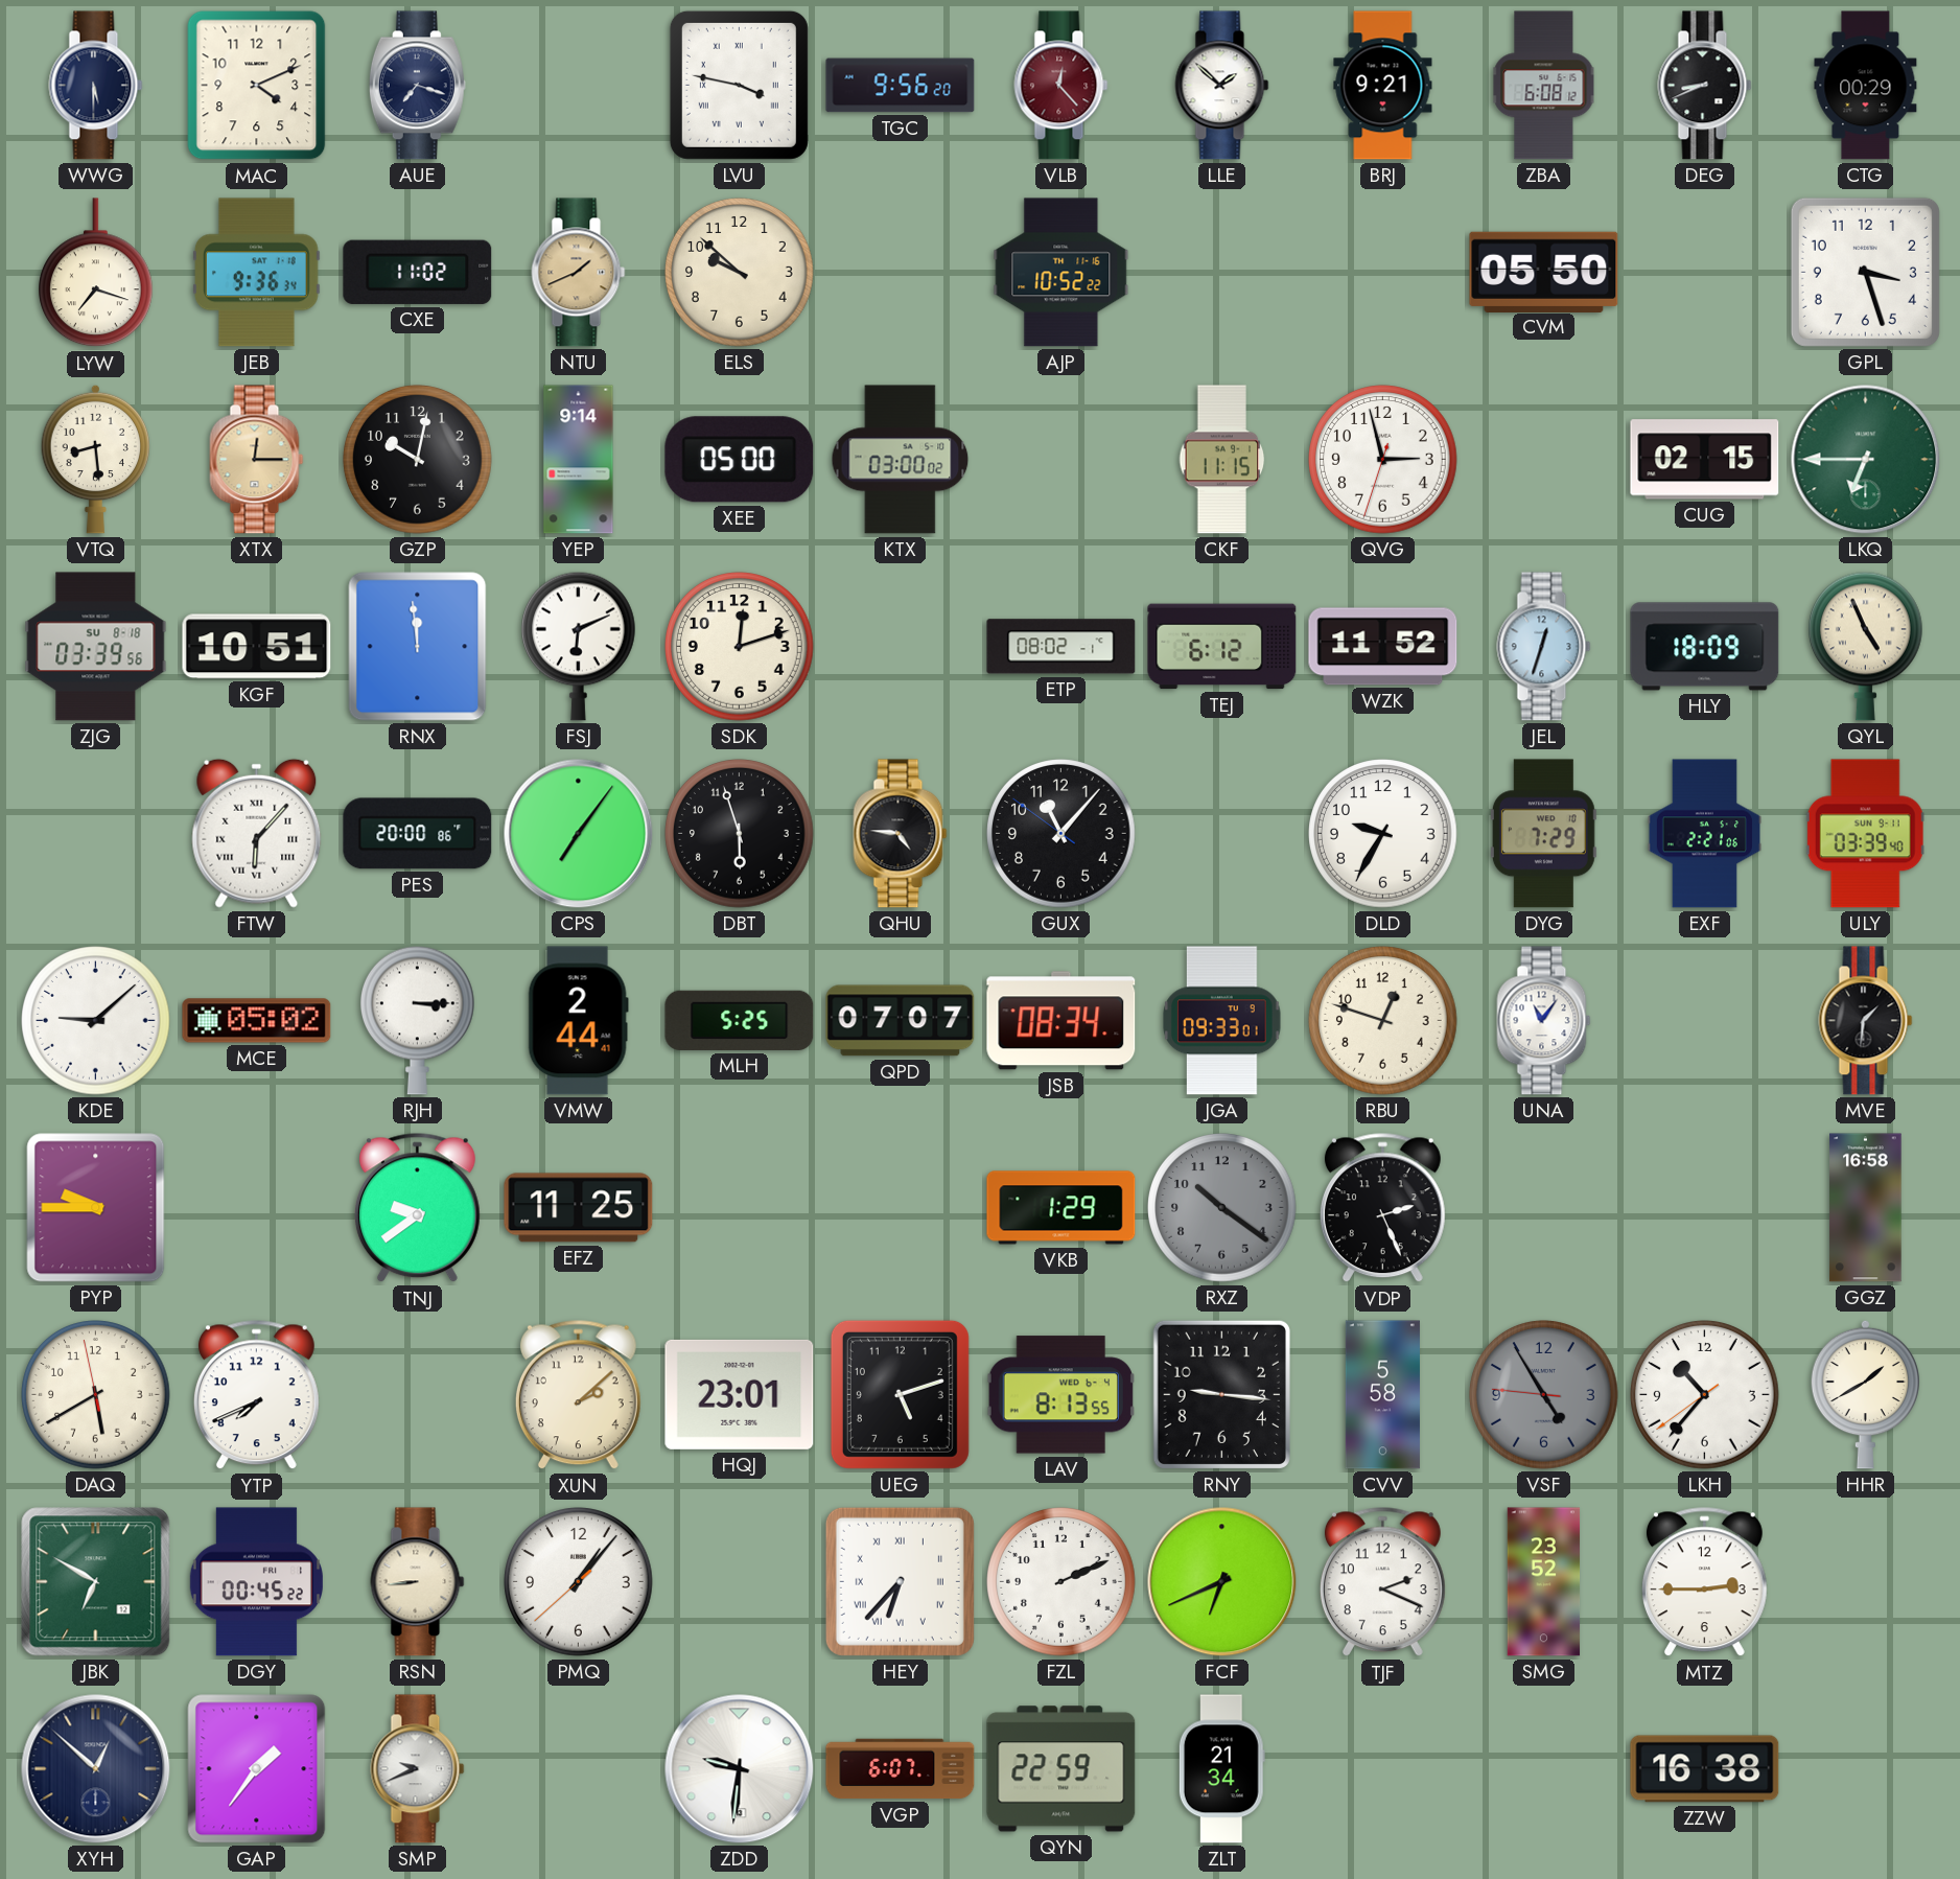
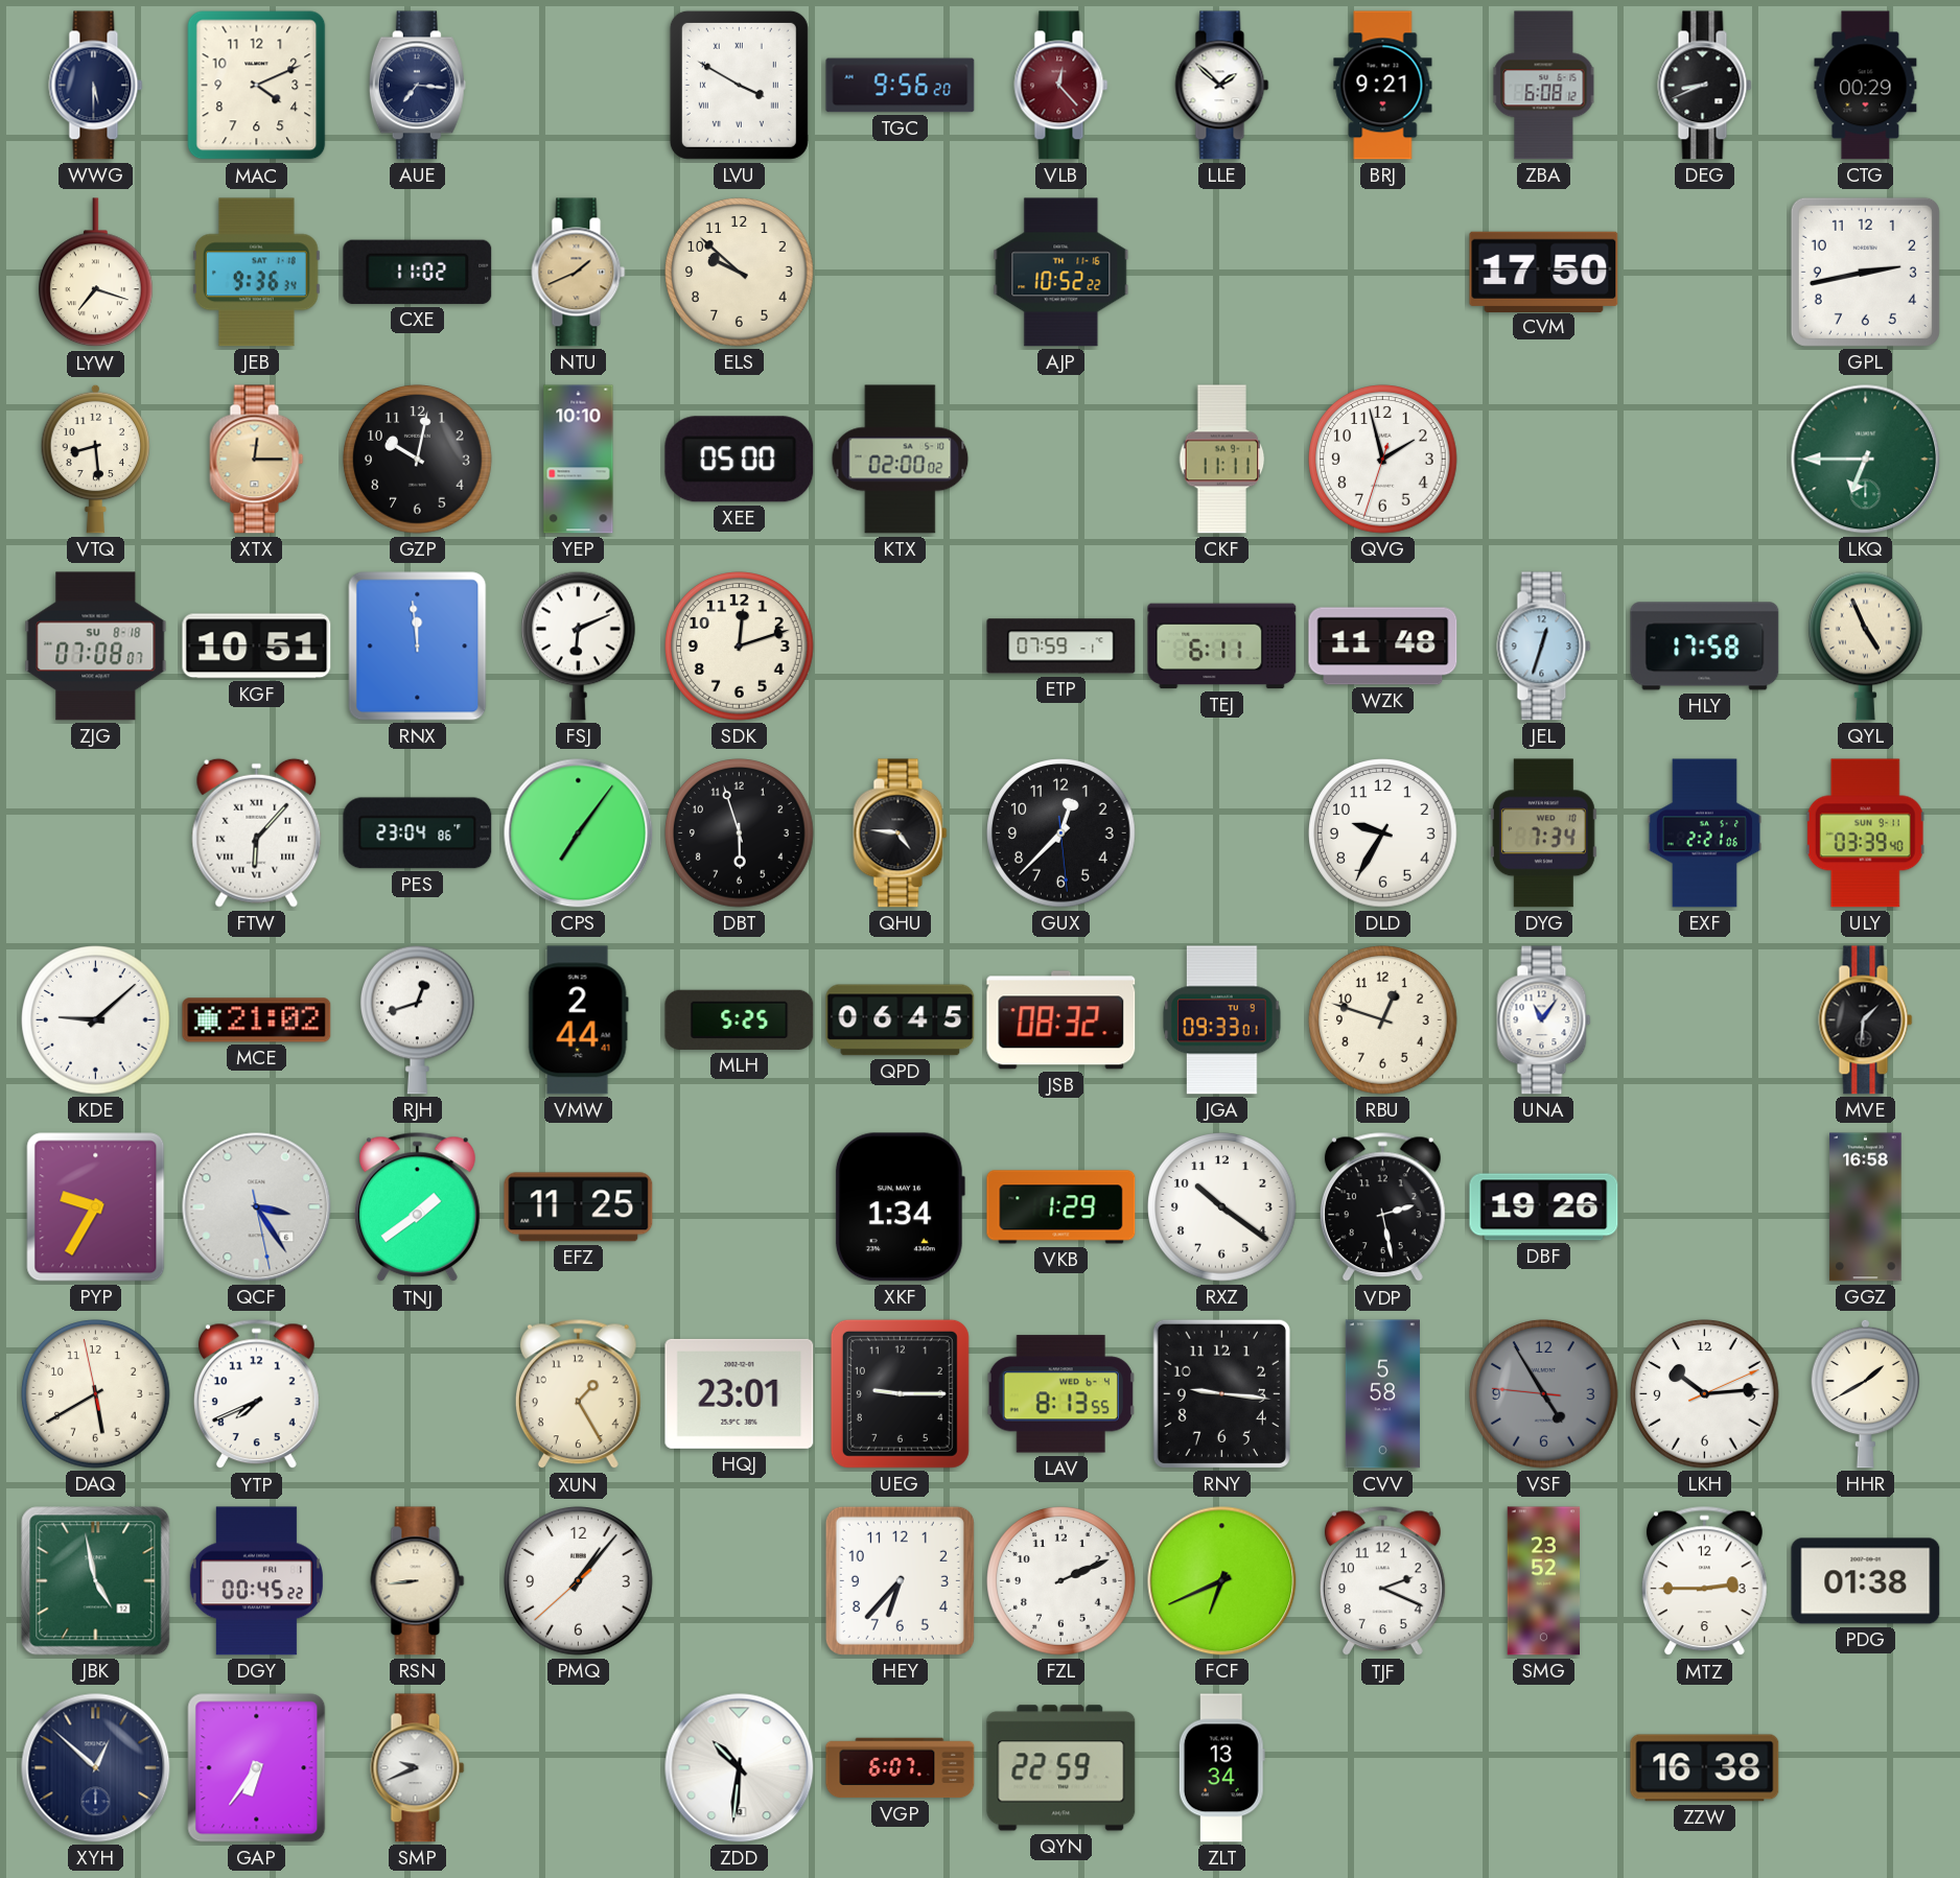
AUE: 7:18 -> 7:16 (417, 86)
LVU: 3:47 -> 3:50 (739, 85)
CVM: 05:50 -> 17:50 (1544, 272)
GPL: 3:27 -> 2:43 (1865, 272)
YEP: 9:14 -> 10:10 (579, 460)
KTX: 03:00 -> 02:00 (901, 460)
CKF: 11:15 -> 11:11 (1222, 460)
QVG: 2:57 -> 1:57 (1383, 460)
CUG: 02:15 -> none (1705, 460)
ZJG: 03:39 -> 07:08 (96, 647)
ETP: 08:02 -> 07:59 (1061, 647)
TEJ: 6:12 -> 6:11 (1222, 647)
WZK: 11:52 -> 11:48 (1383, 647)
HLY: 18:09 -> 17:58 (1705, 647)
PES: 20:00 -> 23:04 (418, 834)
GUX: 11:06 -> 12:37 (1061, 834)
DYG: 7:29 -> 7:34 (1543, 834)
MCE: 05:02 -> 21:02 (257, 1020)
RJH: 3:15 -> 12:42 (418, 1019)
QPD: 07:07 -> 06:45 (901, 1020)
JSB: 08:34 -> 08:32 (1061, 1020)
PYP: 9:45 -> 9:35 (96, 1207)
QCF: none -> 3:24 (257, 1207)
TNJ: 9:39 -> 1:39 (417, 1207)
XKF: none -> 1:34 (900, 1207)
RXZ dial: grey -> white (1222, 1207)
VDP: 2:26 -> 2:28 (1382, 1207)
DBF: none -> 19:26 (1544, 1207)
XUN: 2:08 -> 1:25 (578, 1394)
UEG: 5:12 -> 9:15 (900, 1393)
LKH: 10:36 -> 10:14 (1705, 1394)
JBK: 6:50 -> 4:58 (96, 1581)
HEY numerals: Roman -> Arabic (900, 1580)
PDG: none -> 01:38 (1866, 1581)
GAP: 1:36 -> 6:36 (257, 1768)
ZDD: 9:31 -> 10:31 (740, 1768)
ZLT: 21:34 -> 13:34 (1221, 1768)
